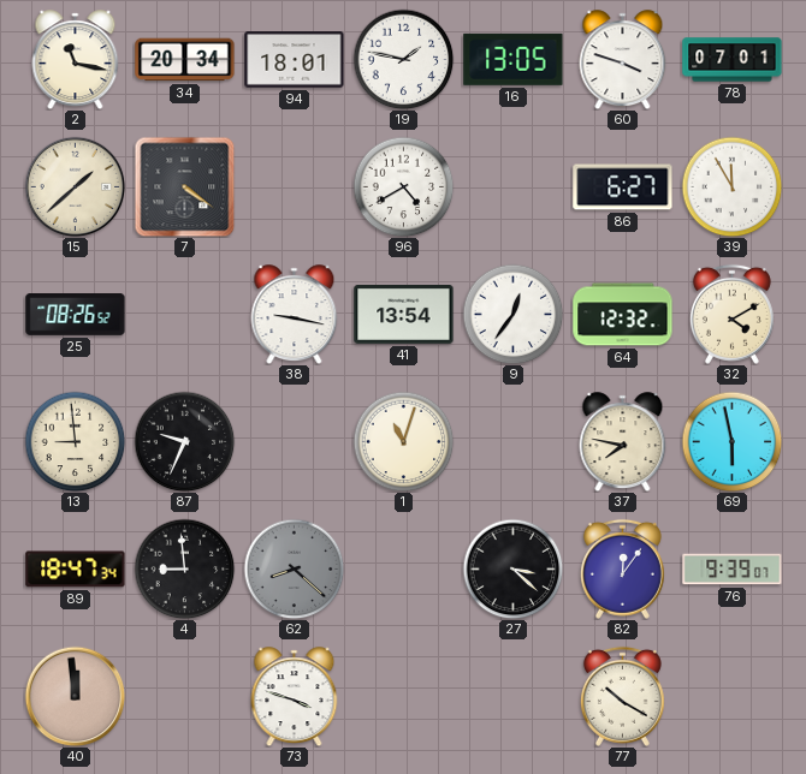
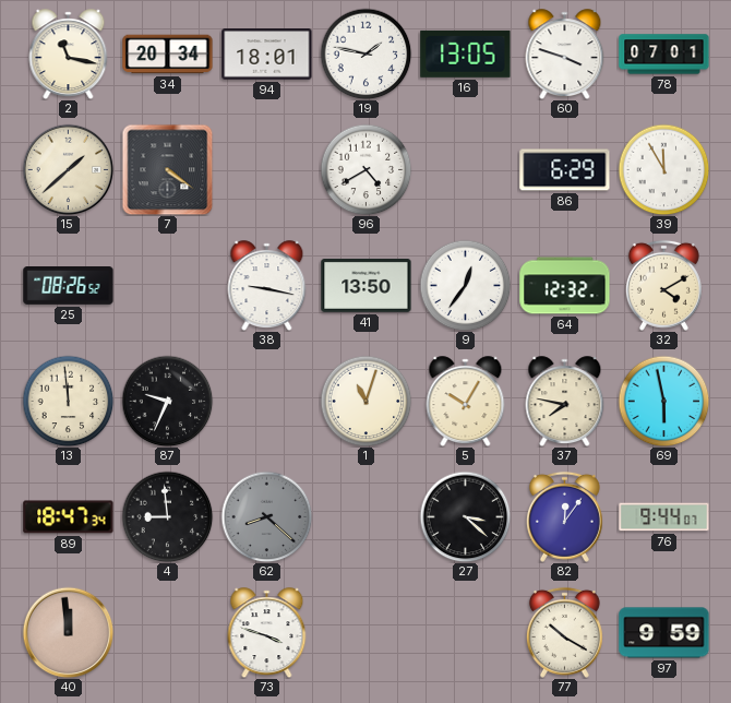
86: 6:27 -> 6:29 (565, 170)
41: 13:54 -> 13:50 (367, 285)
13: 8:59 -> 11:59 (68, 401)
5: none -> 10:05 (466, 402)
76: 9:39 -> 9:44 (664, 517)
97: none -> 9:59 (664, 633)
